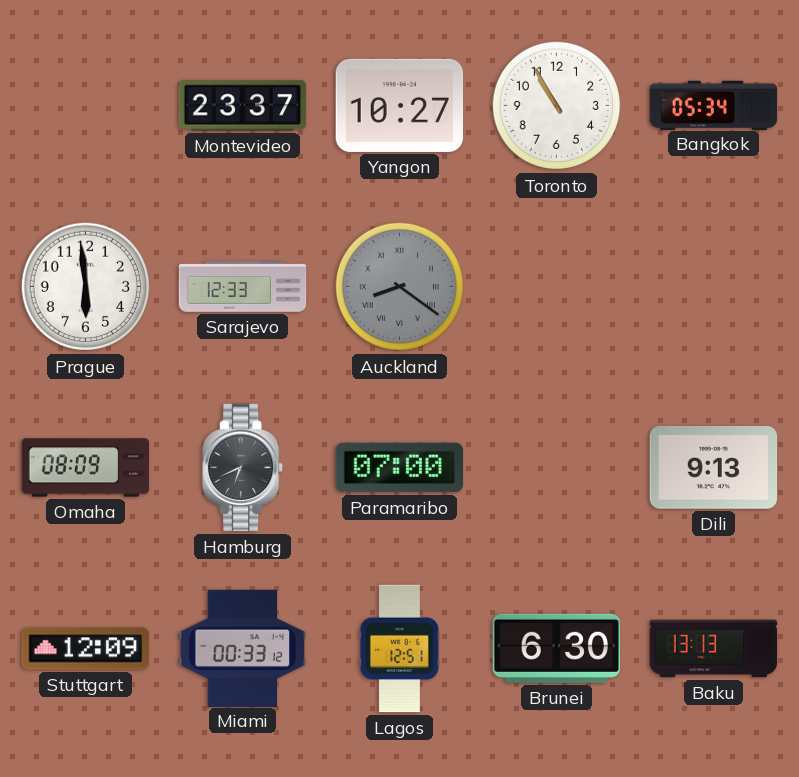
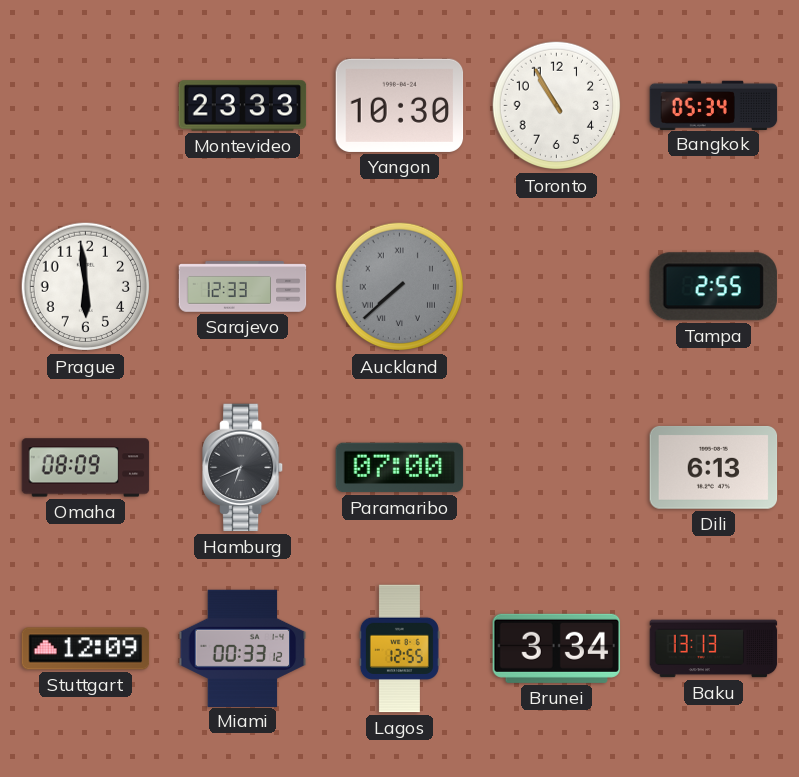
Montevideo: 23:37 -> 23:33 (243, 106)
Yangon: 10:27 -> 10:30 (400, 105)
Auckland: 8:21 -> 7:38 (400, 287)
Tampa: none -> 2:55 (713, 287)
Dili: 9:13 -> 6:13 (714, 468)
Lagos: 12:51 -> 12:55 (399, 649)
Brunei: 6:30 -> 3:34 (557, 648)
